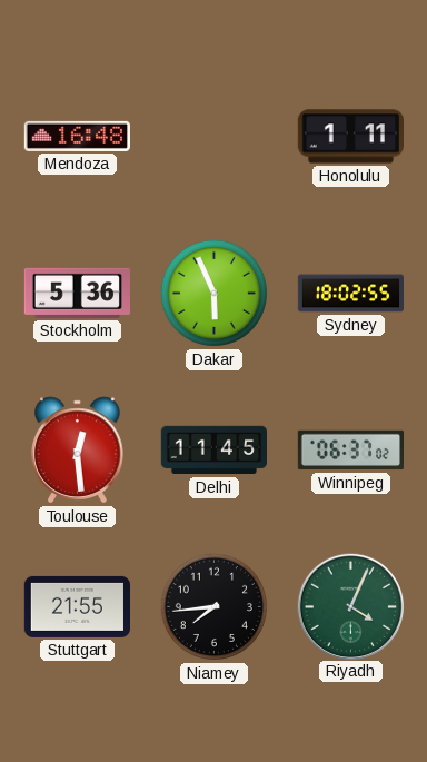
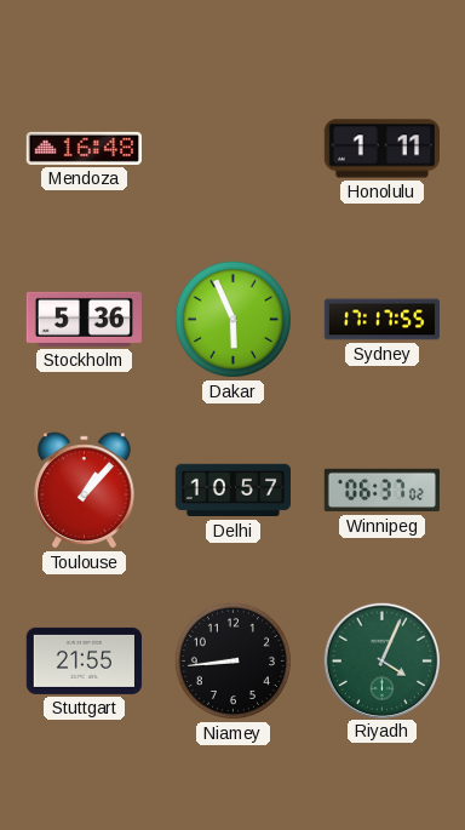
Sydney: 18:02 -> 17:17 (381, 320)
Toulouse: 12:29 -> 1:07 (85, 491)
Delhi: 11:45 -> 10:57 (232, 491)
Niamey: 7:44 -> 8:44 (232, 660)
